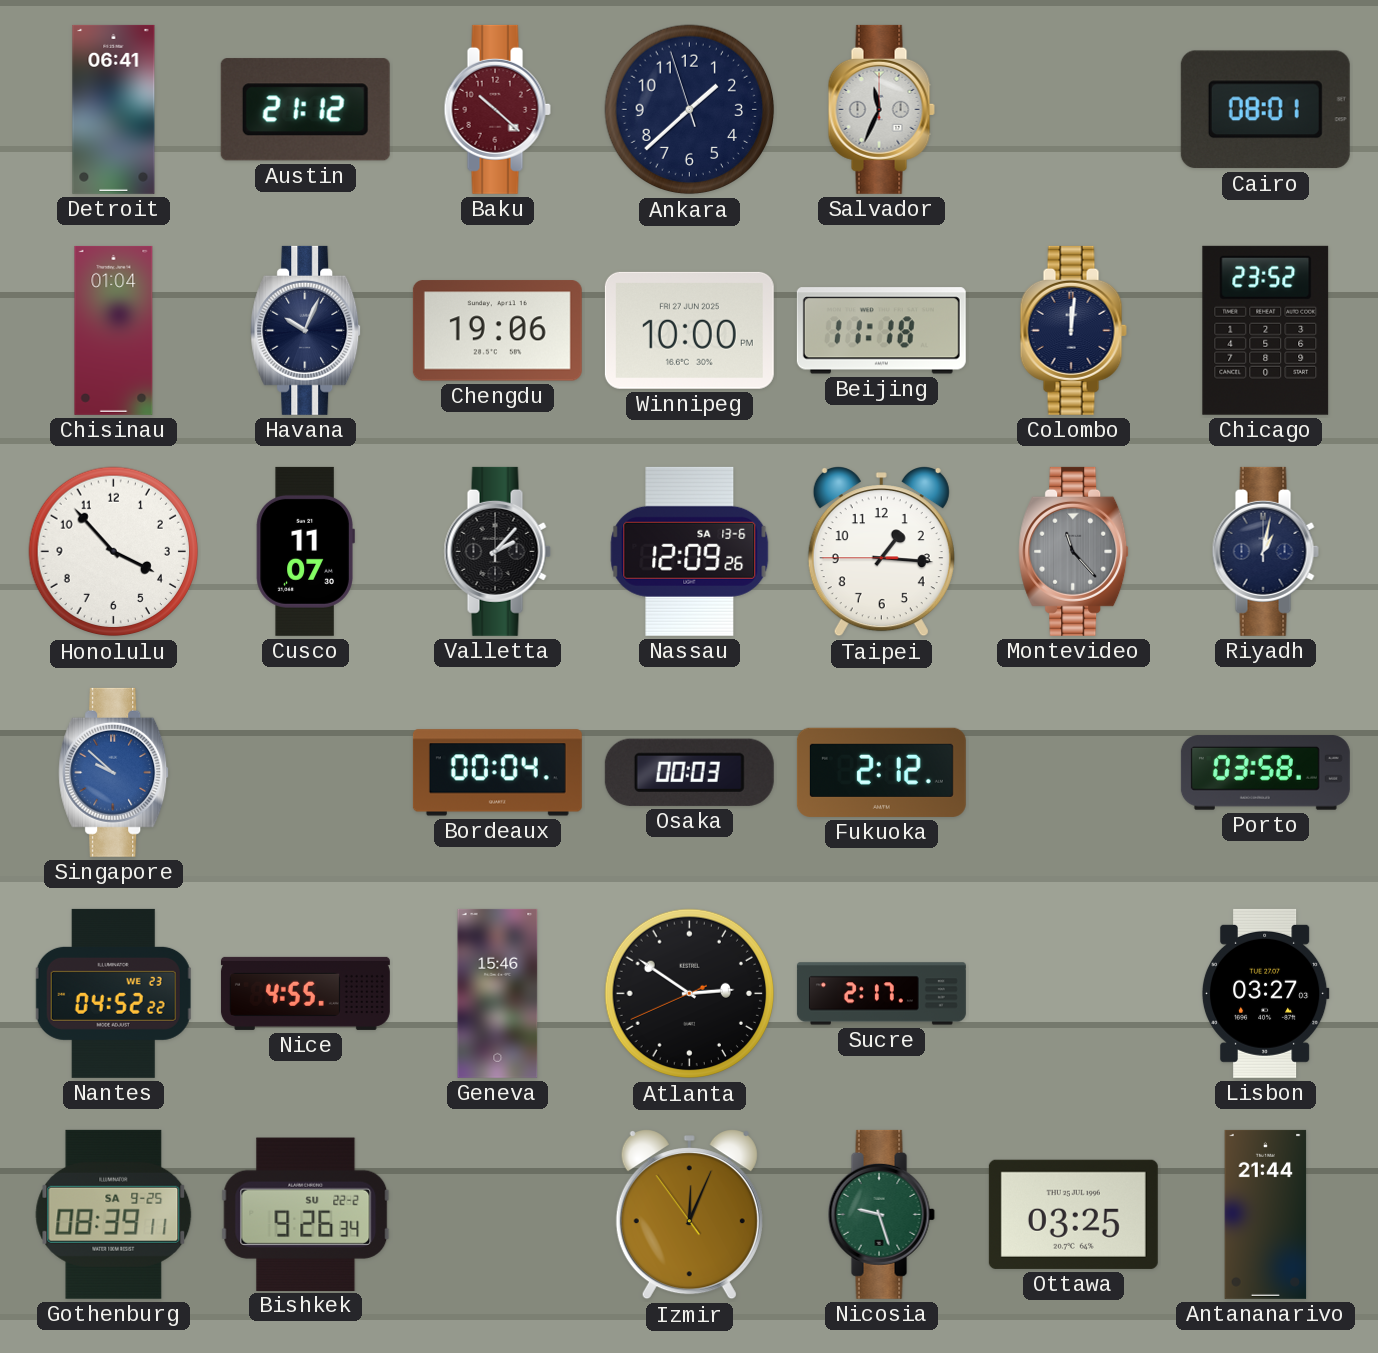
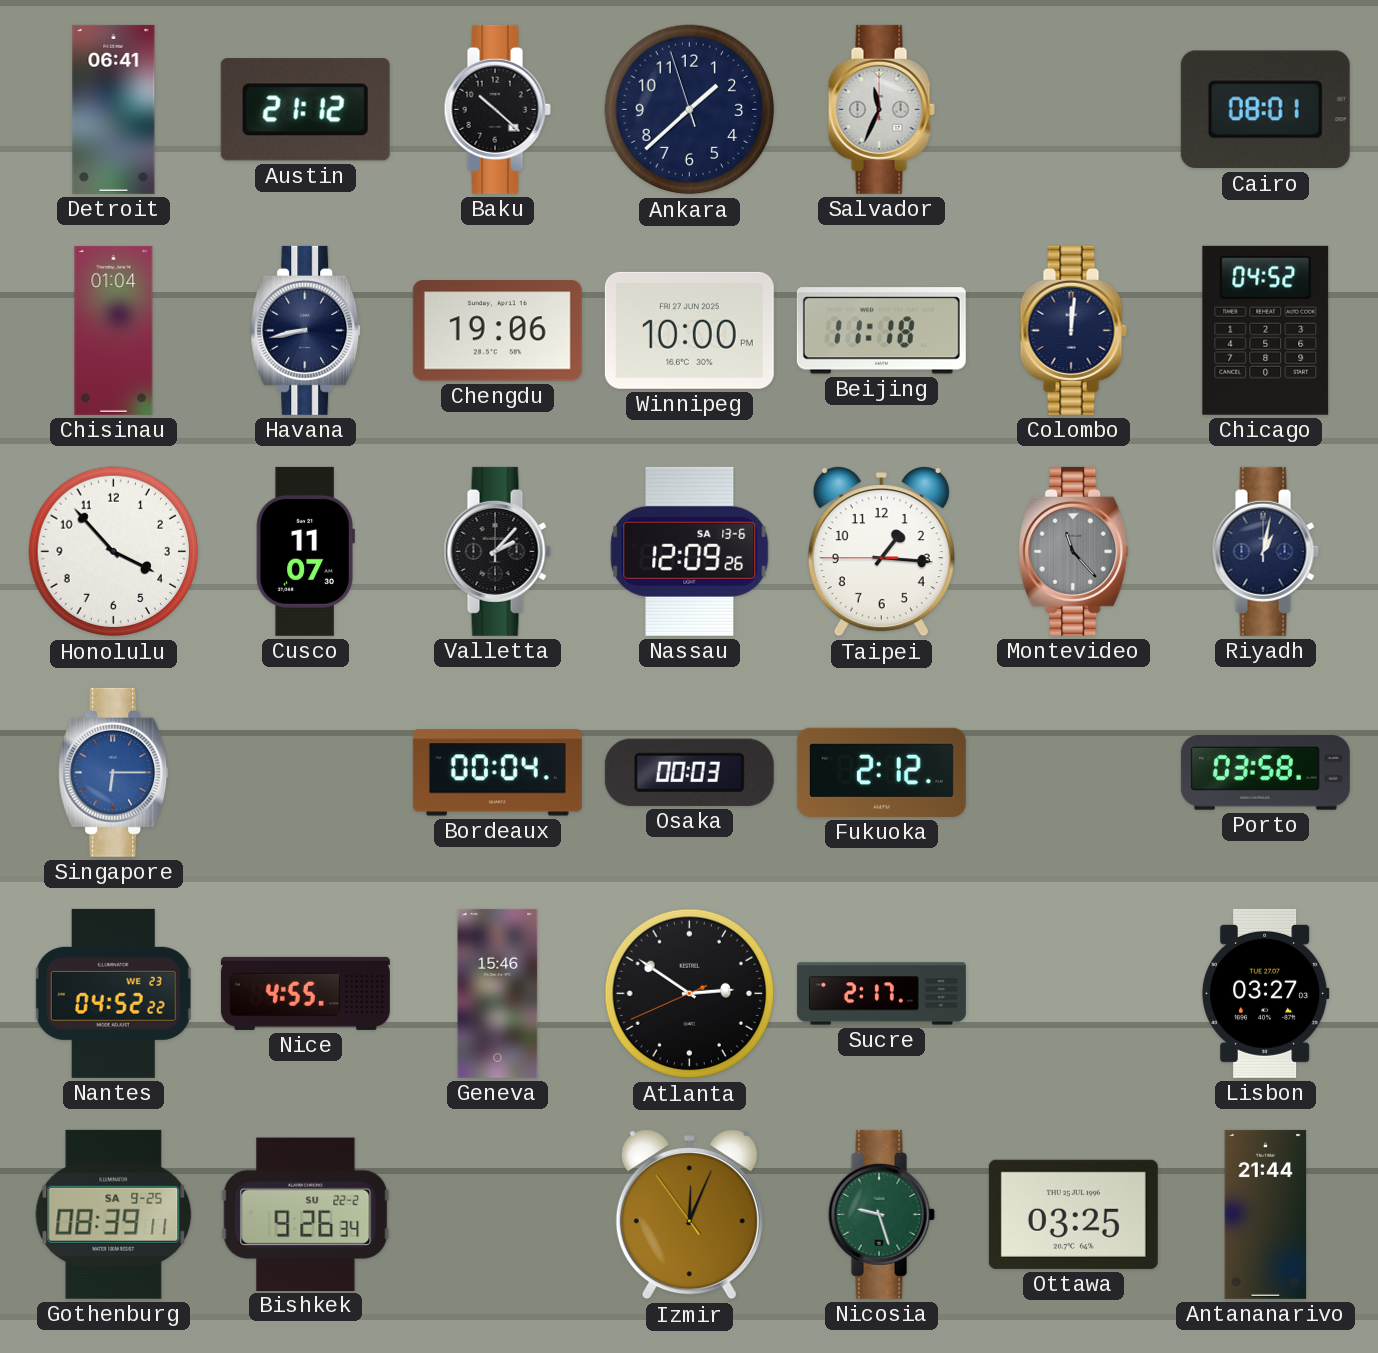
Baku dial: burgundy -> black (497, 109)
Havana: 10:04 -> 8:43 (306, 330)
Chicago: 23:52 -> 04:52 (1266, 330)
Singapore: 9:52 -> 6:15 (114, 772)
